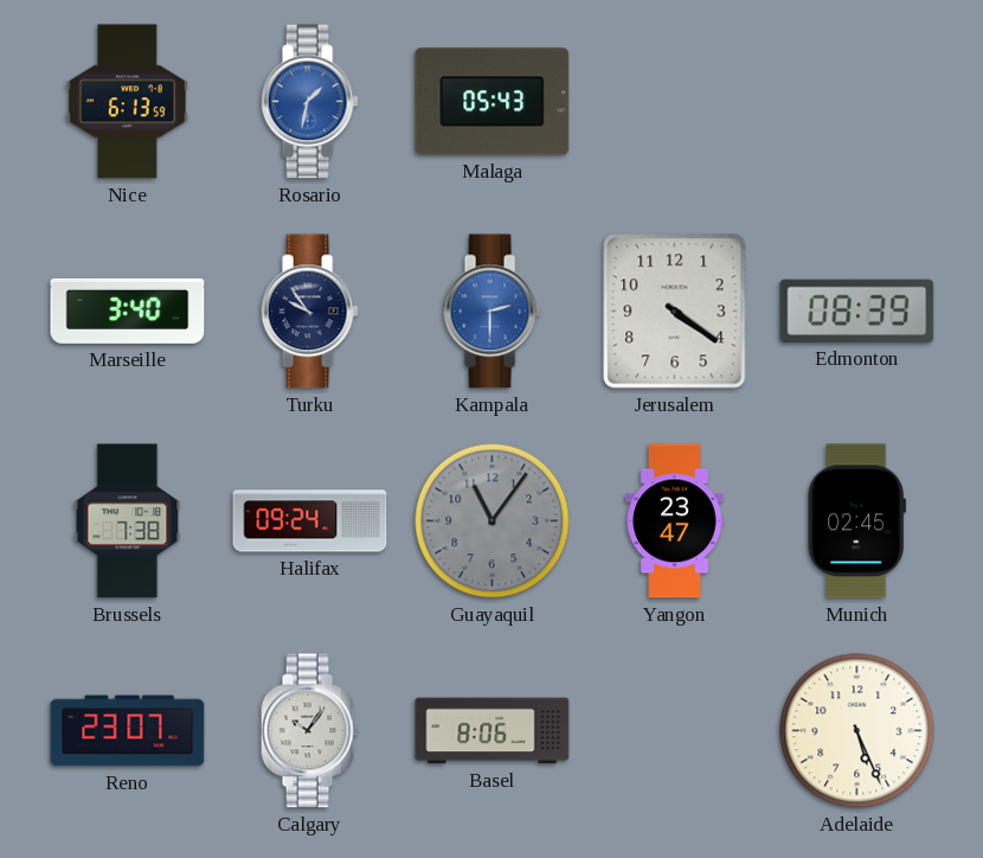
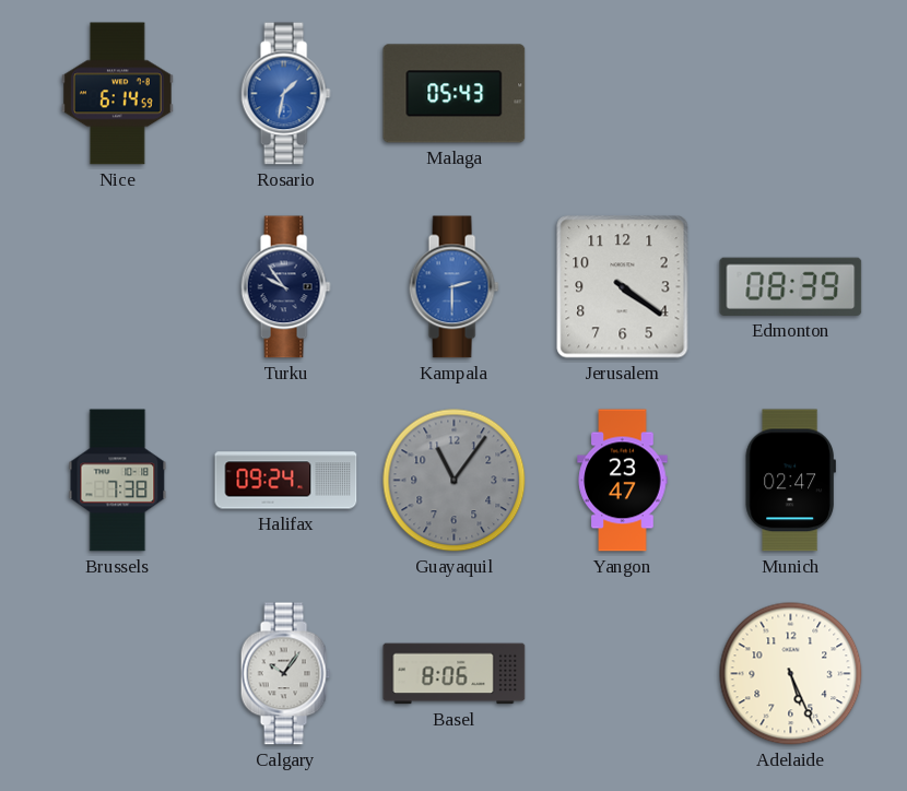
Nice: 6:13 -> 6:14 (118, 94)
Marseille: 3:40 -> none (128, 310)
Munich: 02:45 -> 02:47 (790, 481)
Reno: 23:07 -> none (128, 731)
